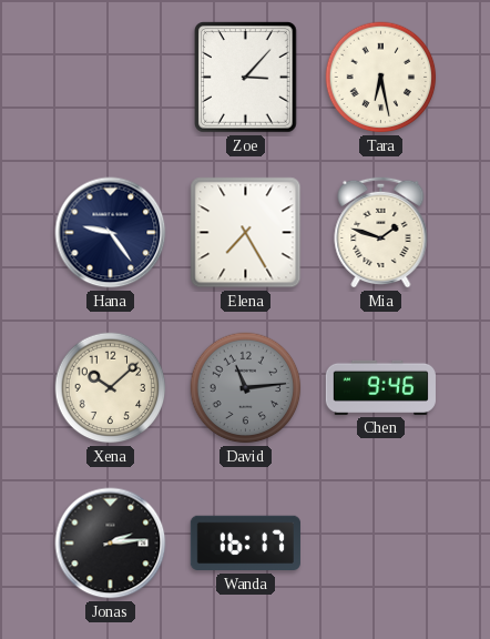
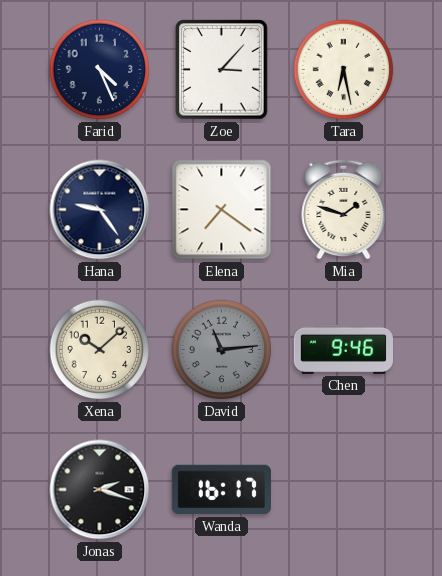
Farid: none -> 4:26 (100, 70)
Elena: 7:25 -> 7:21 (222, 210)
Jonas: 2:14 -> 2:18 (100, 490)
